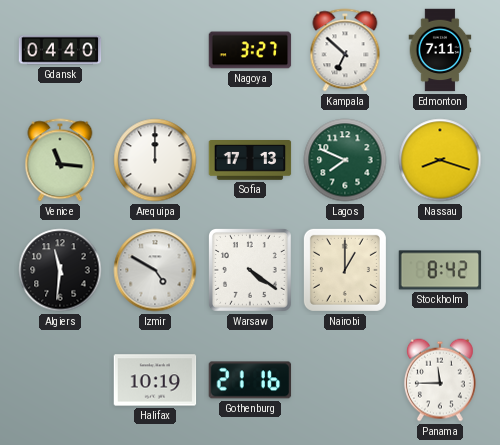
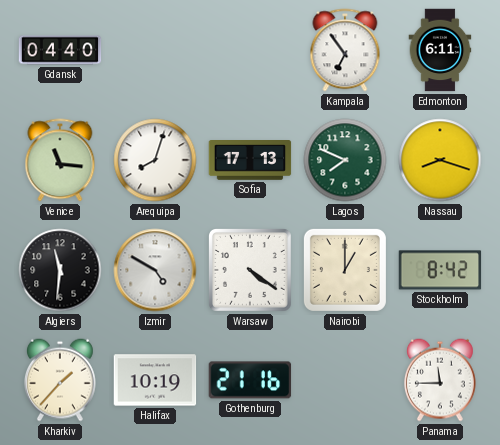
Nagoya: 3:27 -> none (250, 50)
Kampala: 6:52 -> 6:54 (345, 50)
Edmonton: 7:11 -> 6:11 (440, 50)
Arequipa: 12:00 -> 8:03 (155, 160)
Kharkiv: none -> 1:37 (60, 380)
